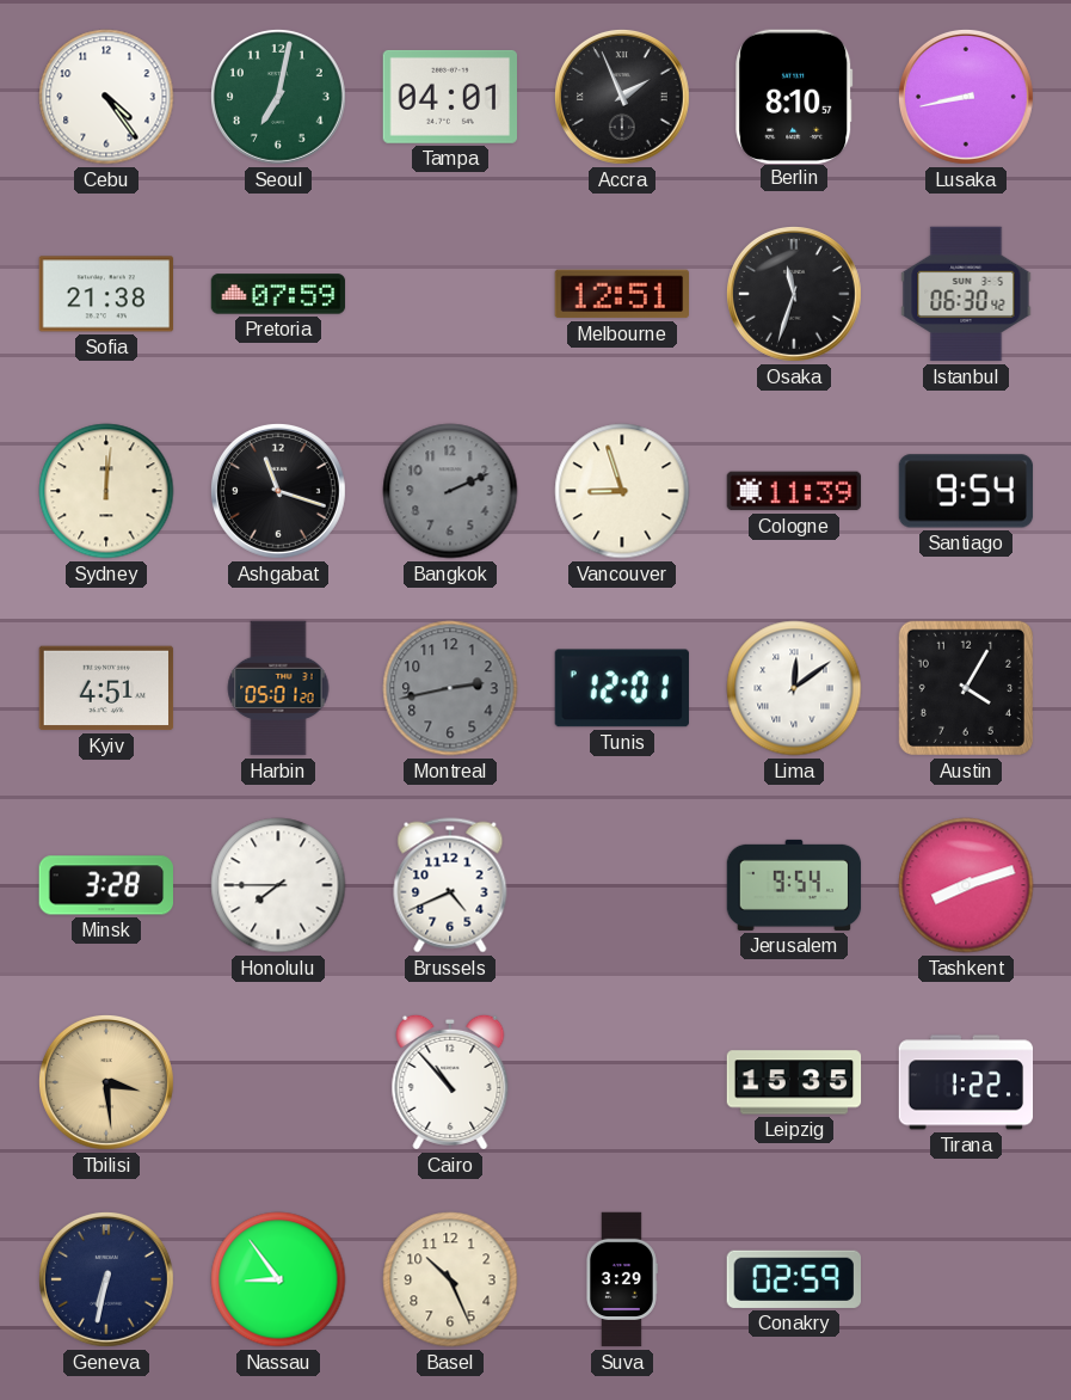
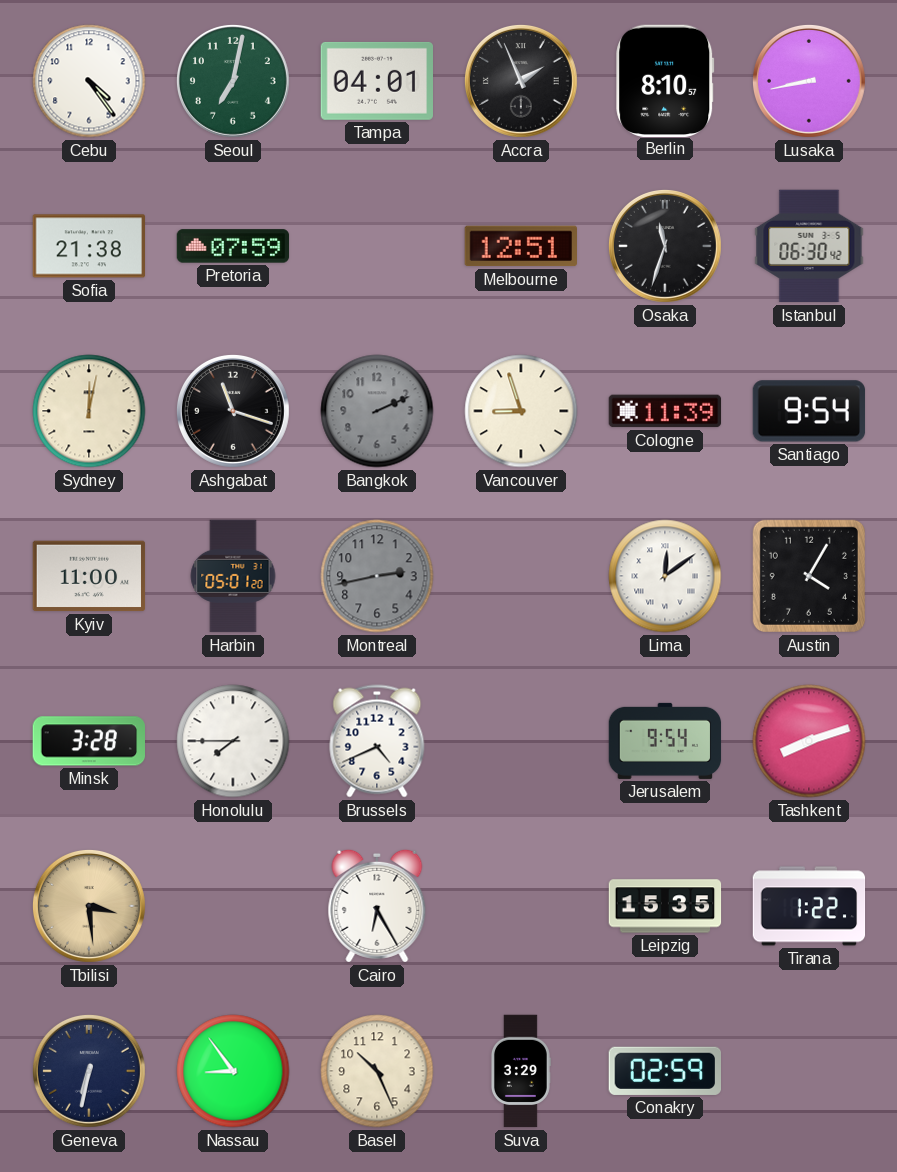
Sydney: 12:01 -> 12:02 (89, 411)
Kyiv: 4:51 -> 11:00 (89, 576)
Tunis: 12:01 -> none (622, 688)
Cairo: 10:53 -> 6:25 (377, 906)
